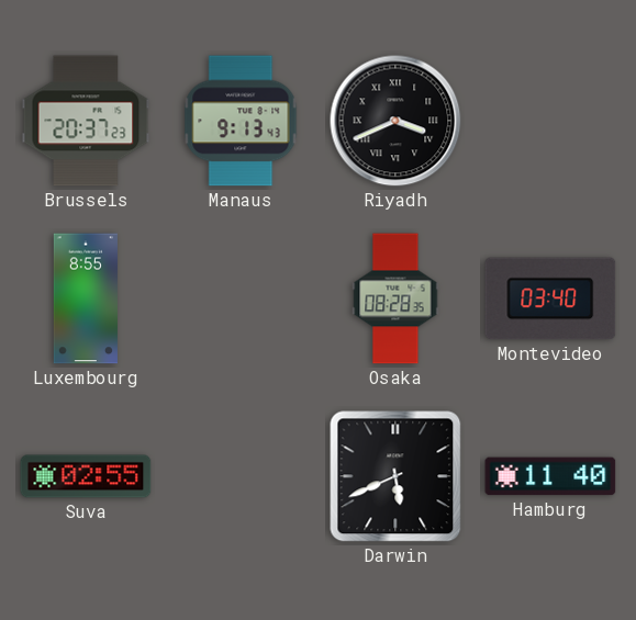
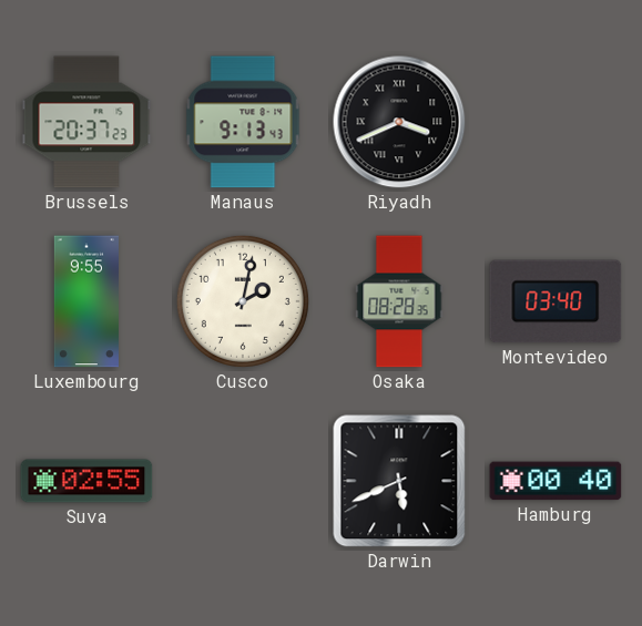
Luxembourg: 8:55 -> 9:55 (86, 301)
Cusco: none -> 2:02 (243, 301)
Hamburg: 11:40 -> 00:40 (556, 481)
